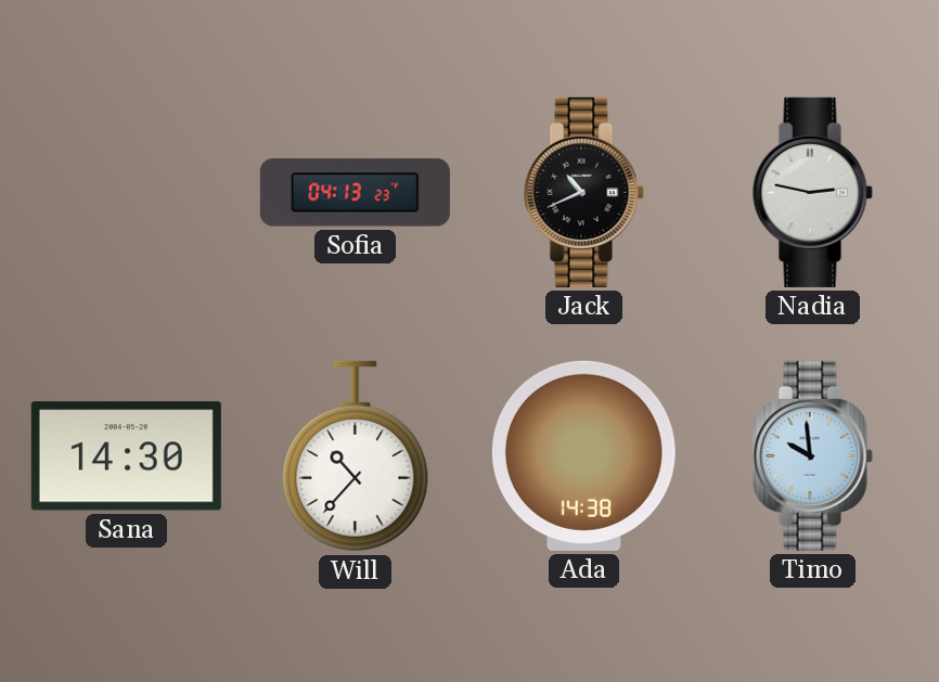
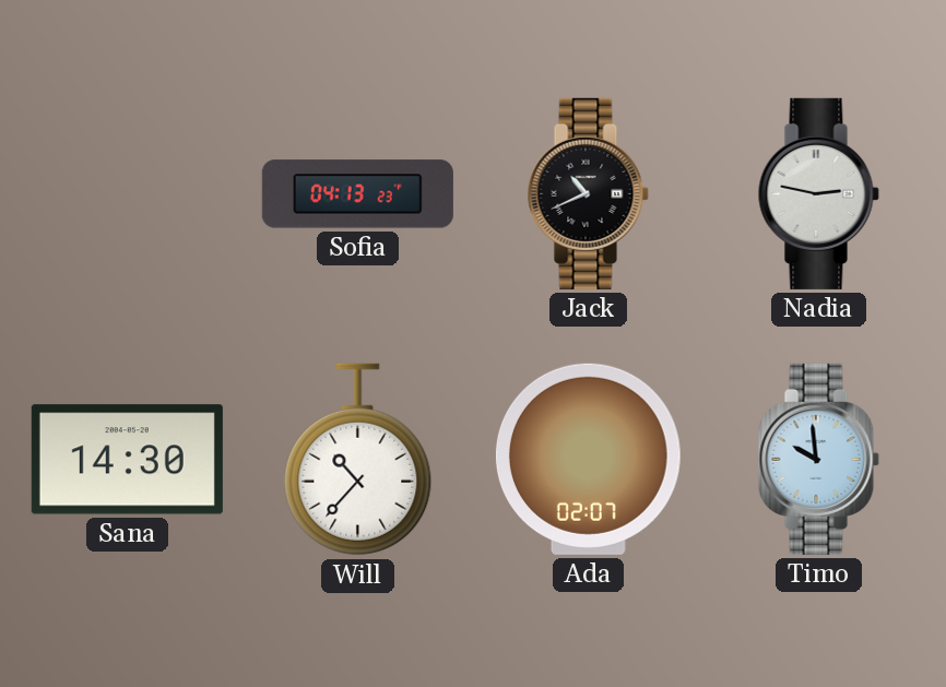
Ada: 14:38 -> 02:07 (588, 459)
